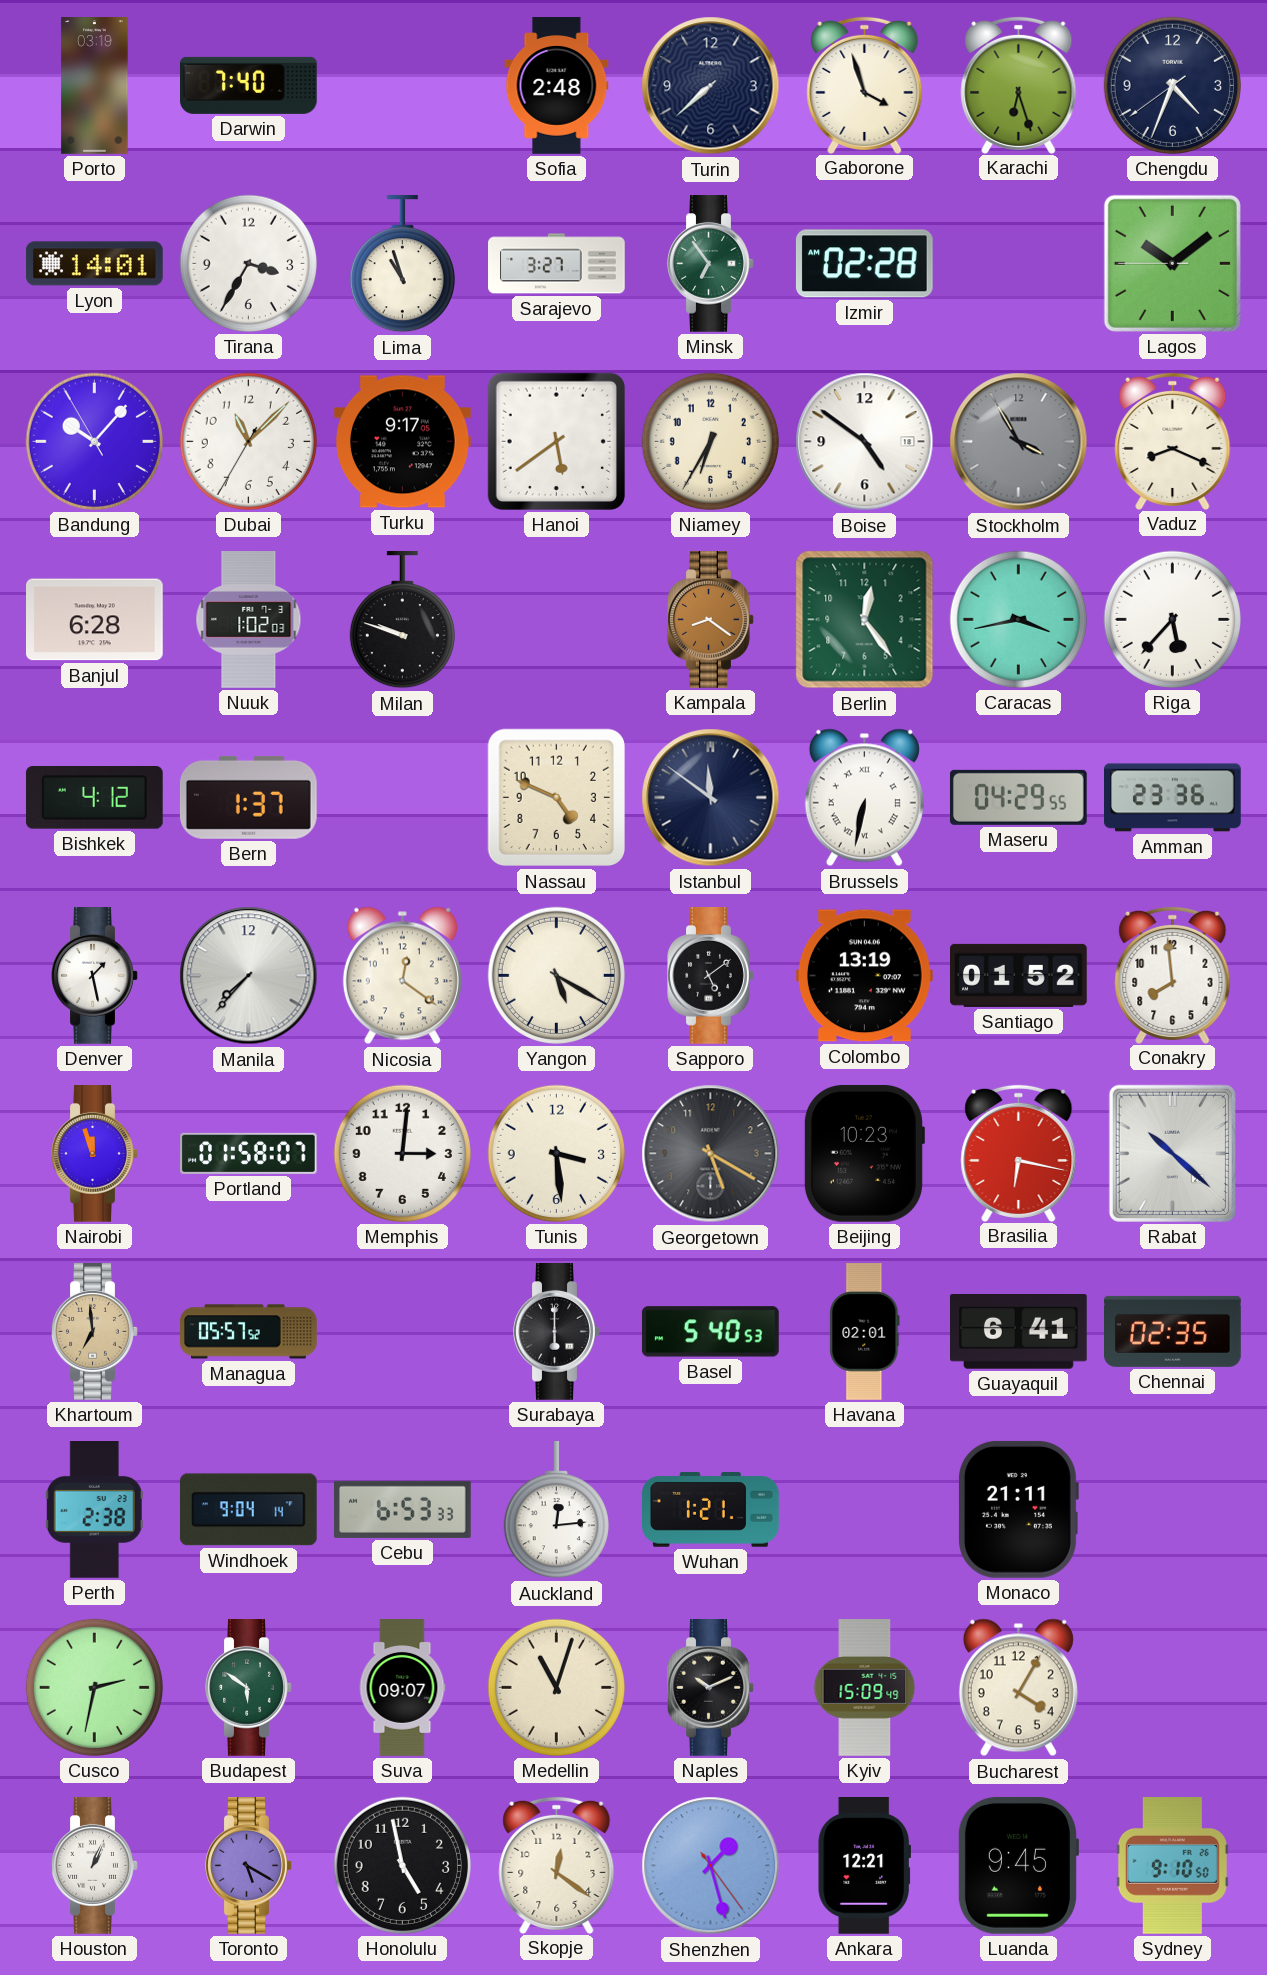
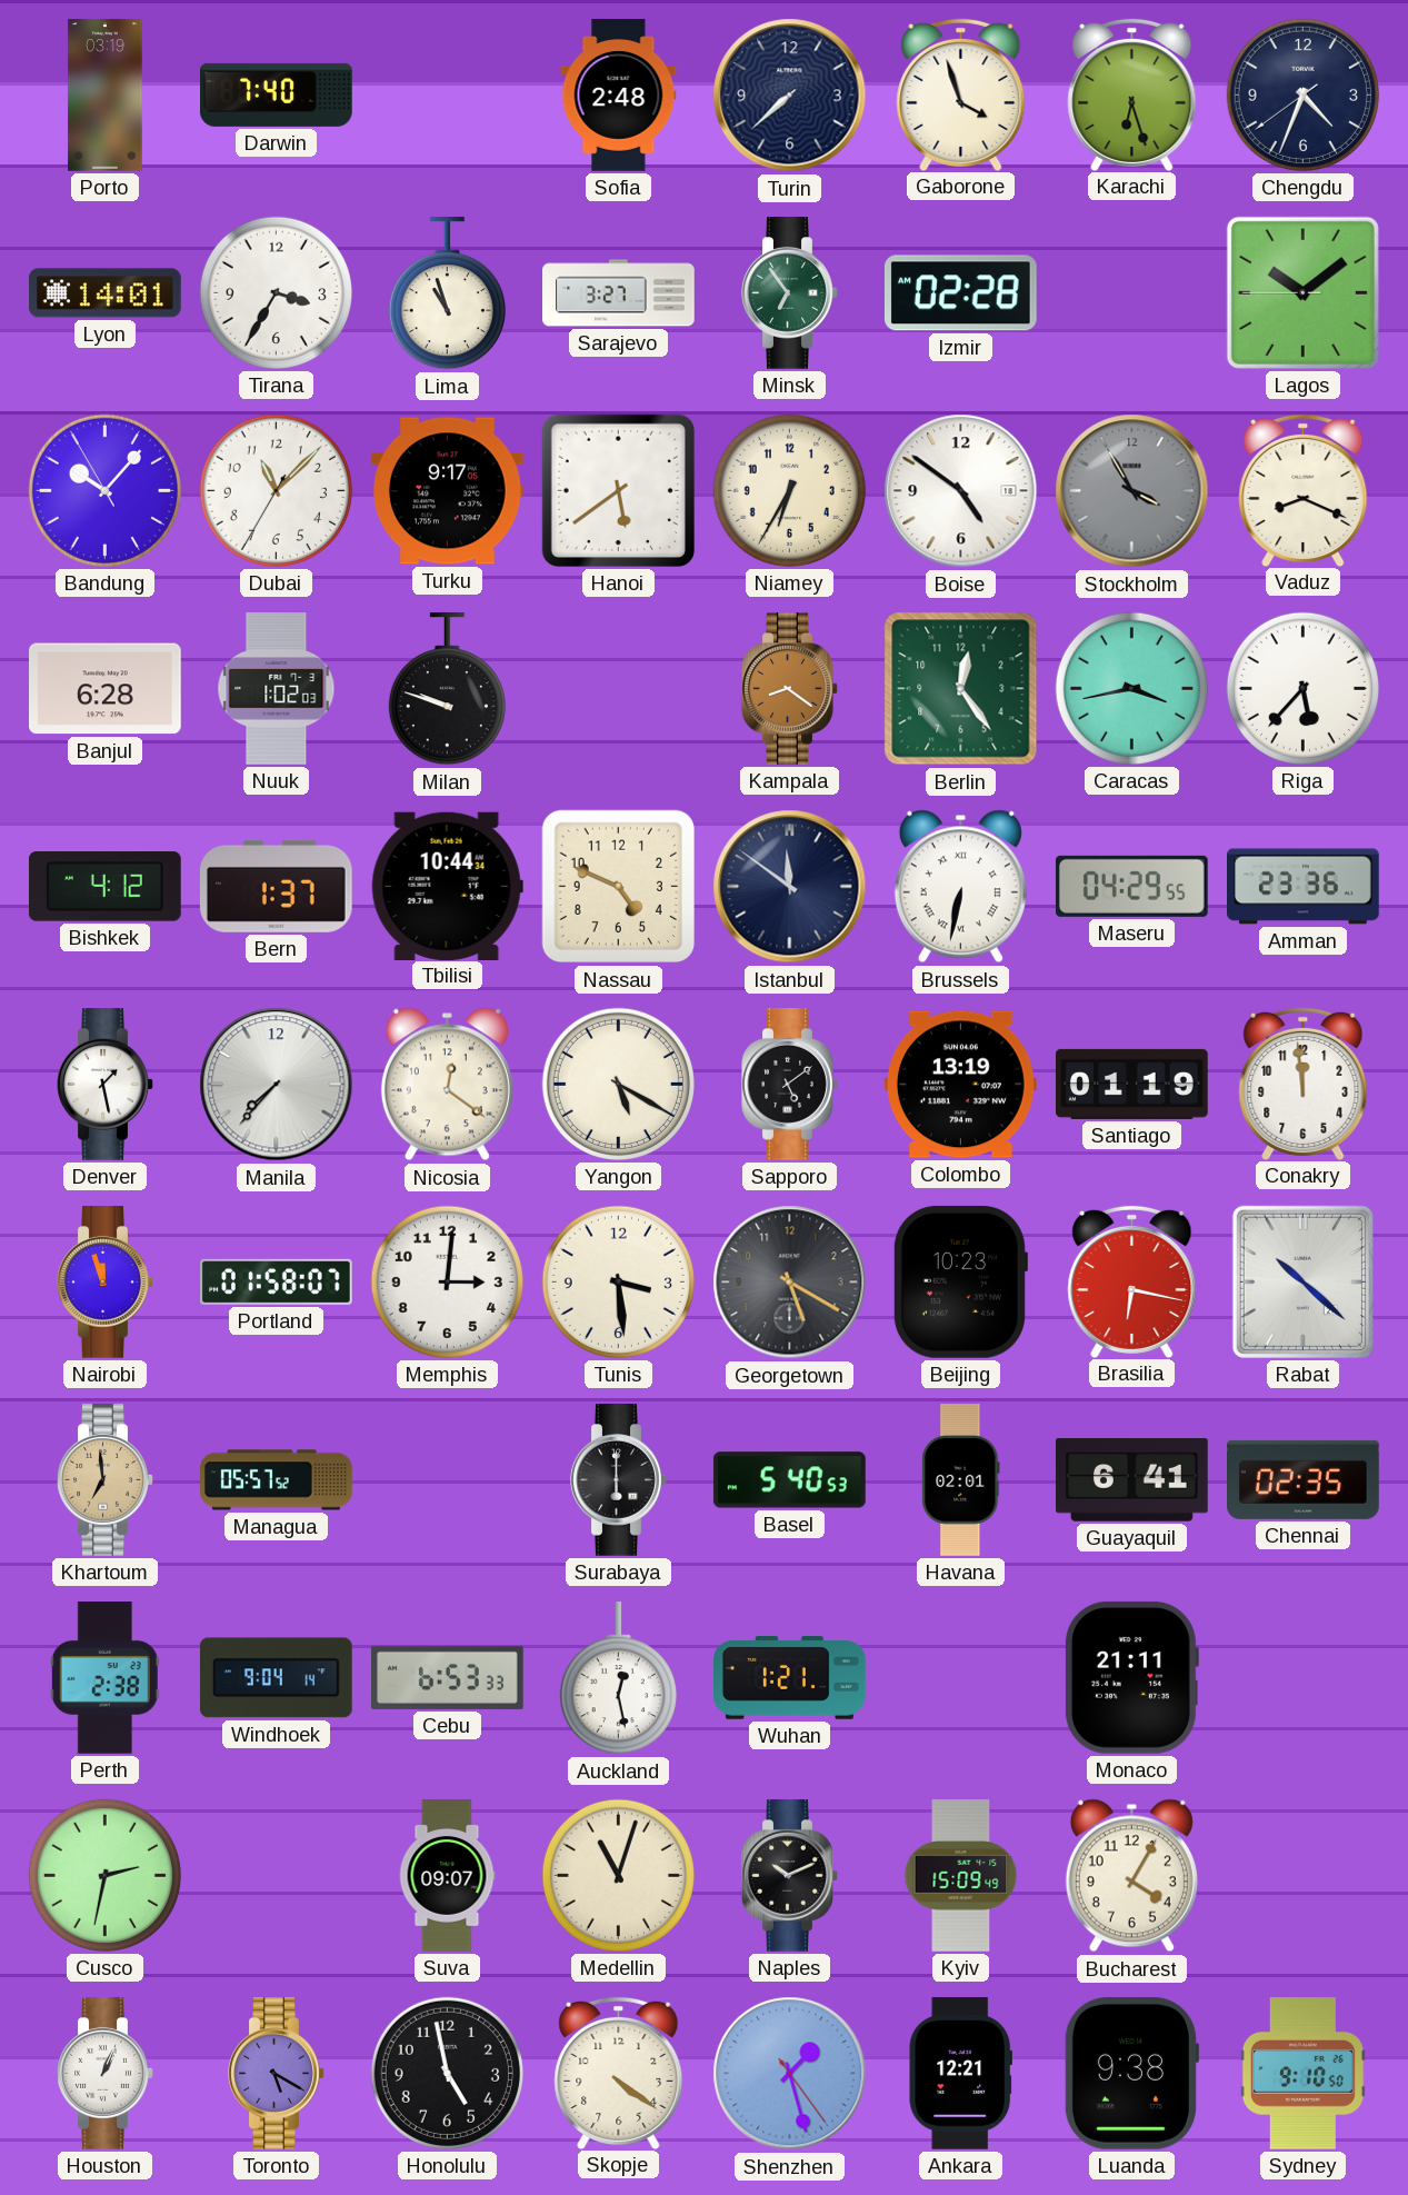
Tbilisi: none -> 10:44 (447, 886)
Santiago: 01:52 -> 01:19 (1132, 1084)
Conakry: 7:59 -> 11:59 (1304, 1084)
Auckland: 12:14 -> 12:28 (618, 1679)
Budapest: 5:51 -> none (249, 1688)
Skopje: 12:21 -> 4:21 (619, 2073)
Luanda: 9:45 -> 9:38 (1131, 2073)
